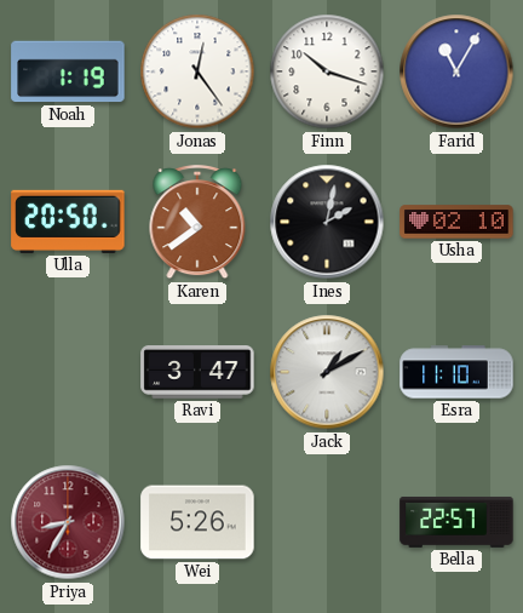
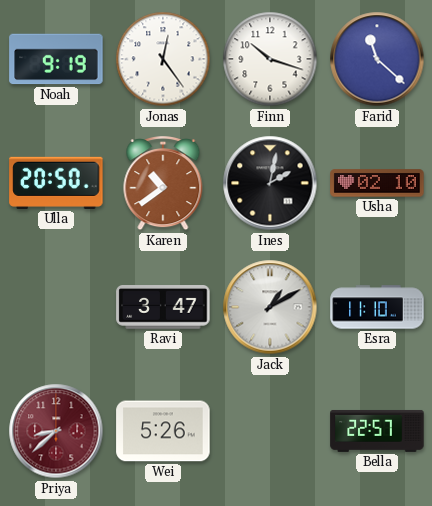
Noah: 1:19 -> 9:19 (56, 59)
Farid: 11:05 -> 11:22 (377, 59)
Priya: 8:35 -> 8:38 (56, 431)
